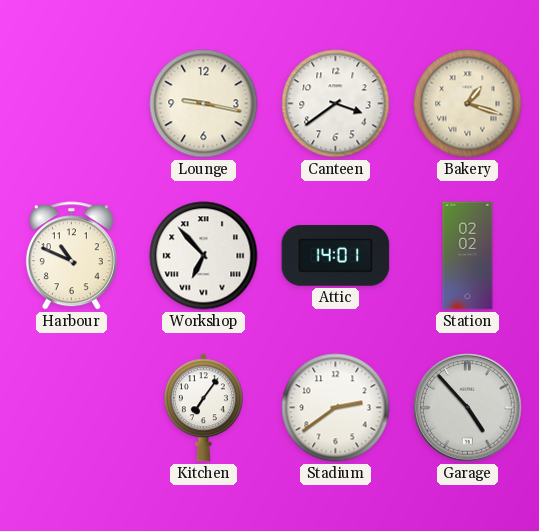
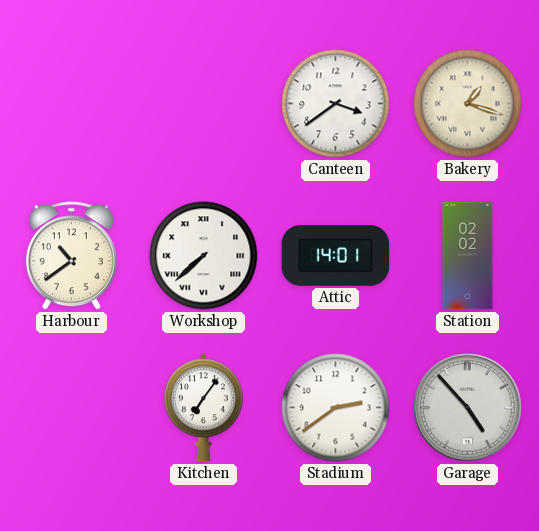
Lounge: 9:17 -> none (204, 104)
Harbour: 10:49 -> 10:39 (71, 256)
Workshop: 6:53 -> 7:38 (204, 256)
